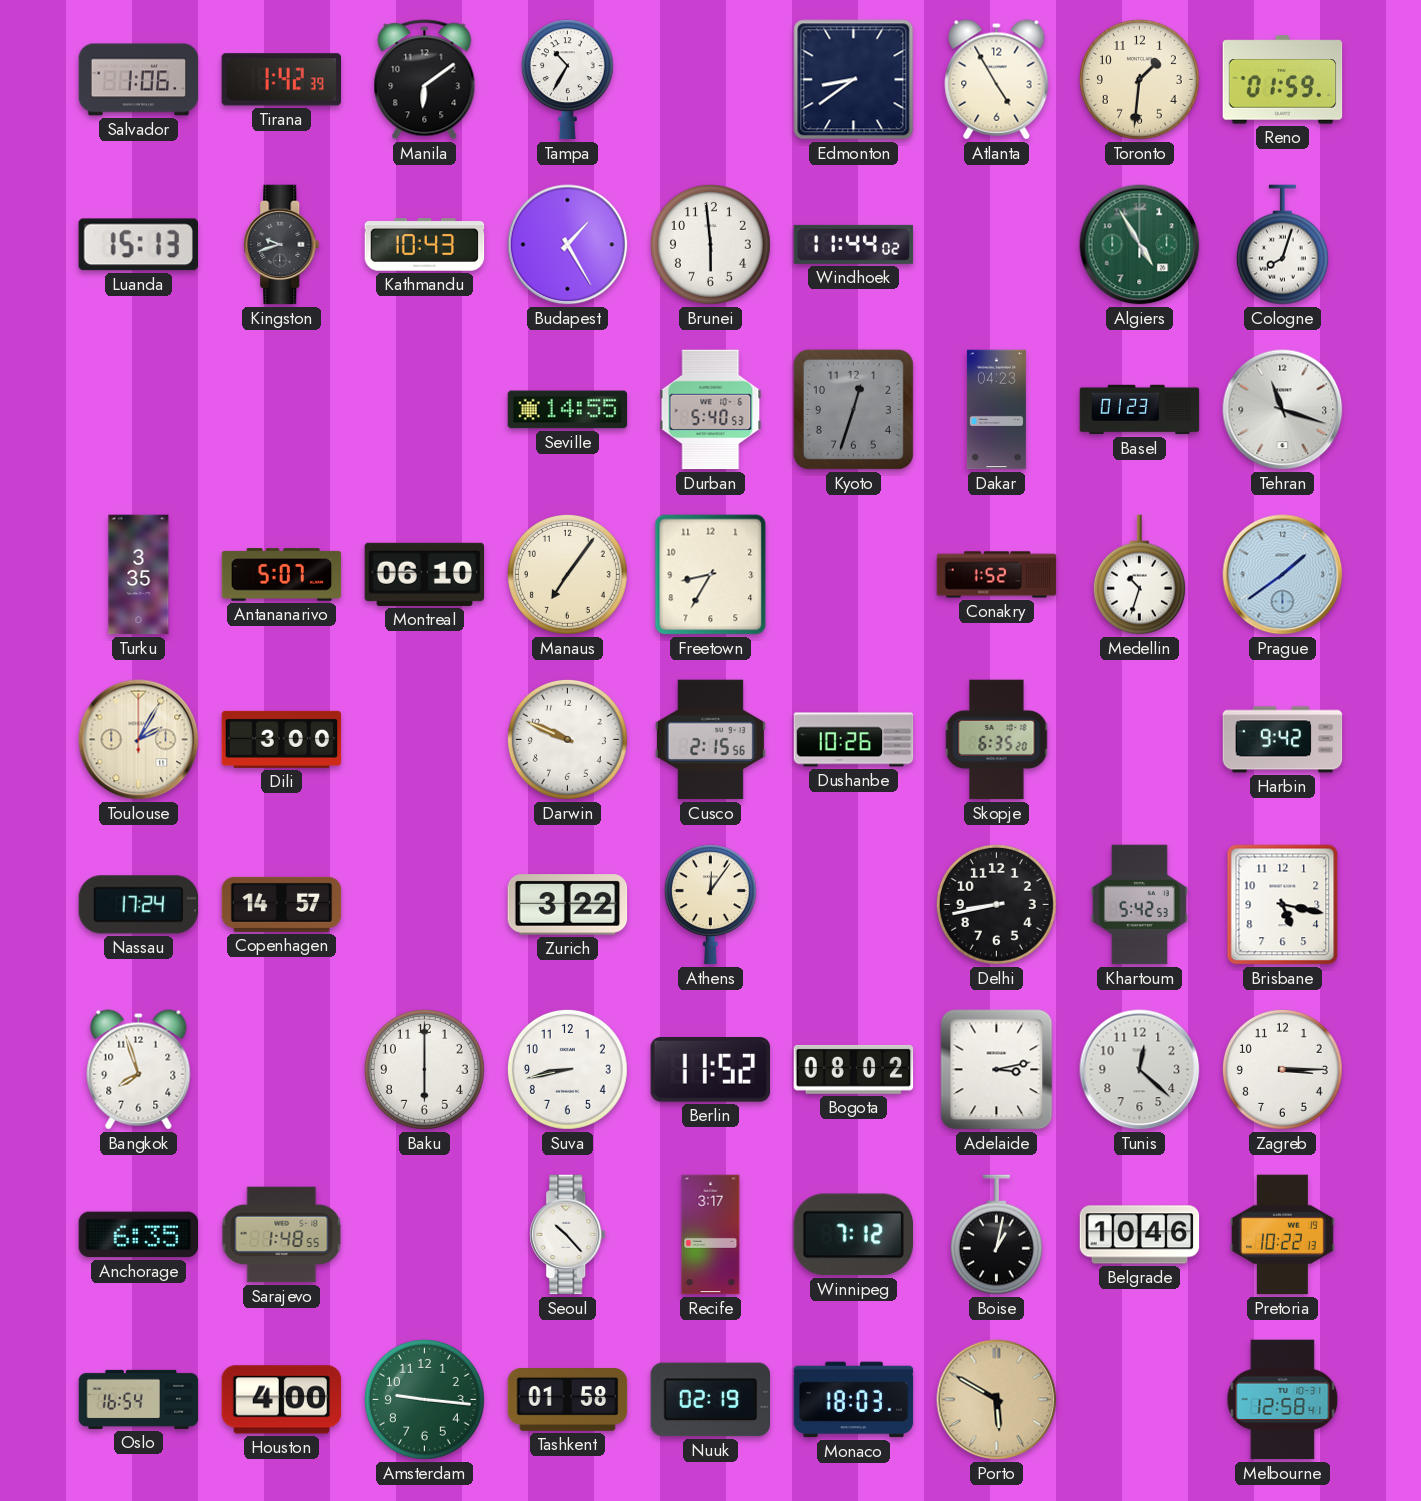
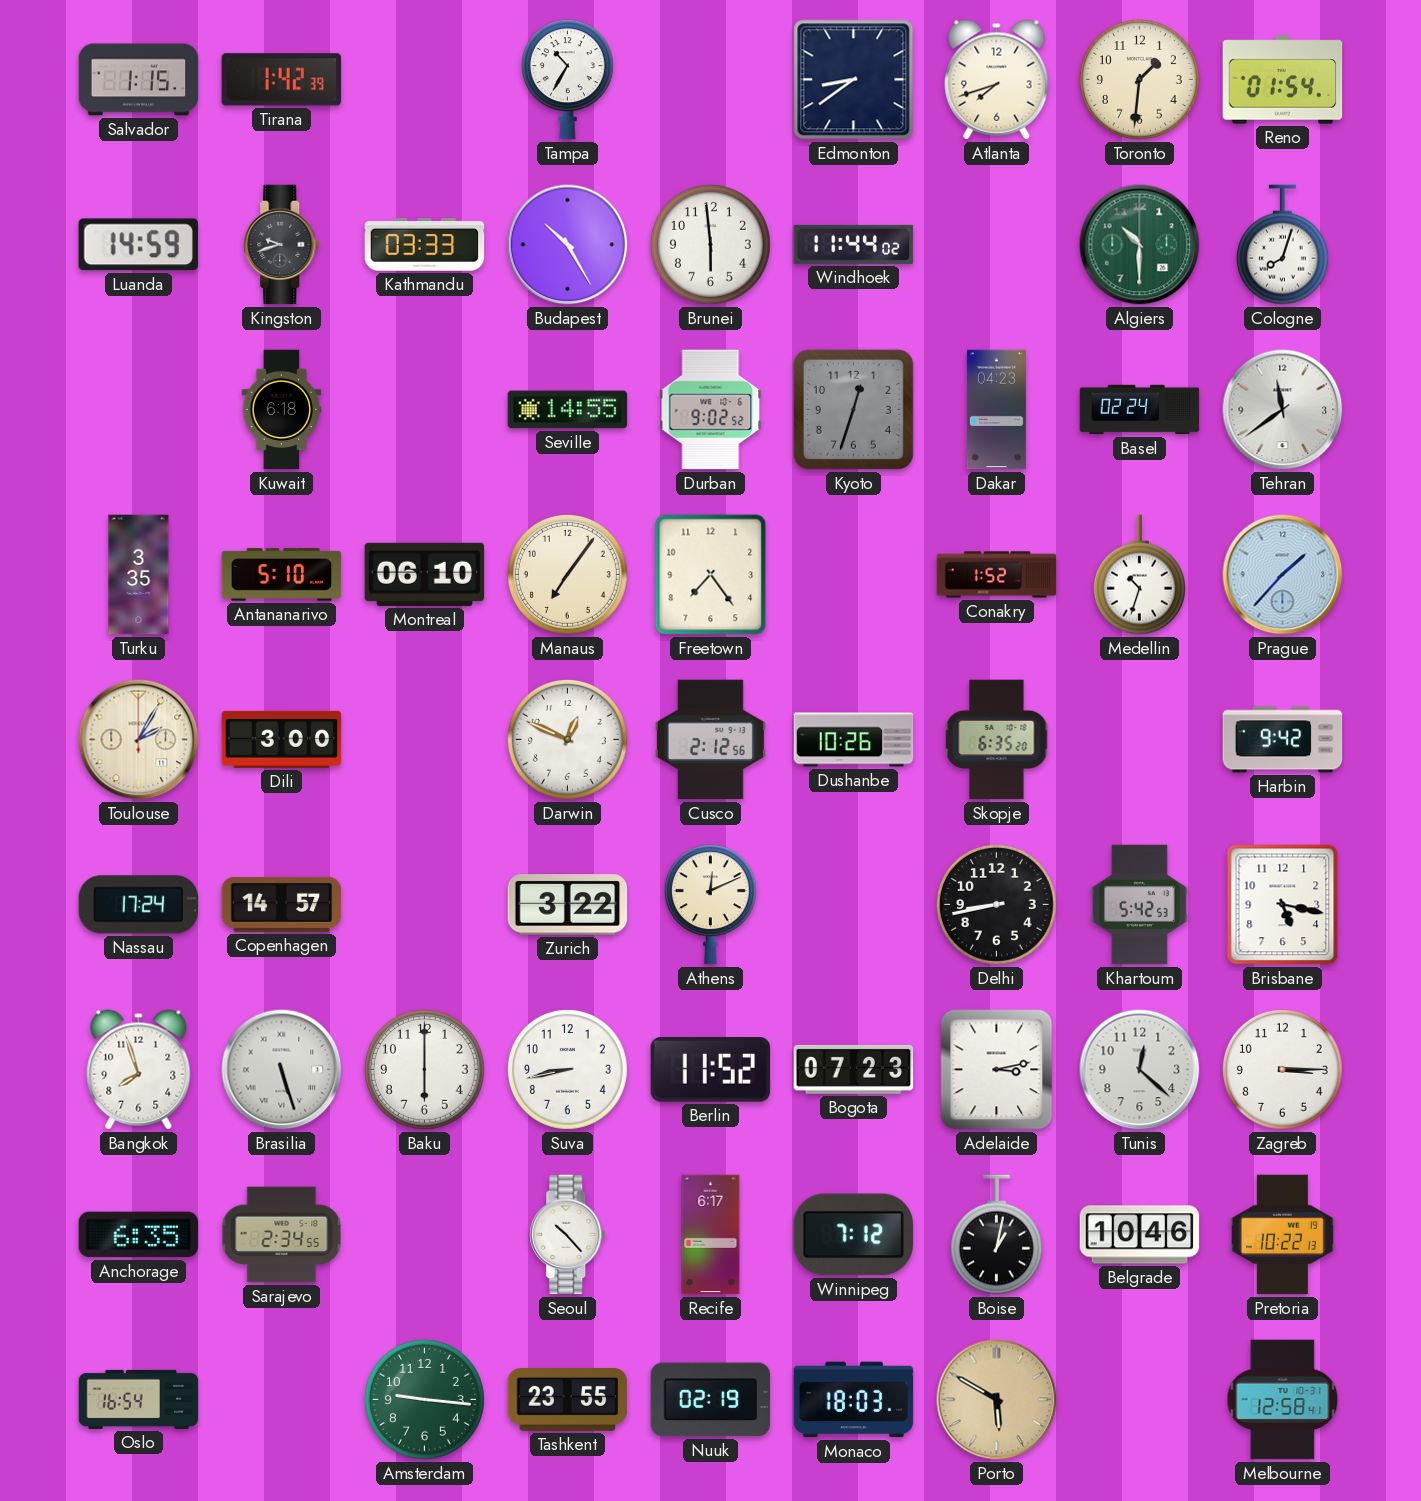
Salvador: 1:06 -> 1:15 (139, 80)
Manila: 6:09 -> none (425, 80)
Atlanta: 4:55 -> 7:42 (997, 80)
Reno: 01:59 -> 01:54 (1283, 80)
Luanda: 15:13 -> 14:59 (138, 245)
Kathmandu: 10:43 -> 03:33 (425, 245)
Budapest: 1:25 -> 10:25 (568, 245)
Algiers: 4:55 -> 10:30 (1140, 245)
Kuwait: none -> 6:18 (282, 410)
Durban: 5:40 -> 9:02 (711, 410)
Basel: 01:23 -> 02:24 (1140, 410)
Tehran: 11:18 -> 11:39 (1283, 410)
Antananarivo: 5:07 -> 5:10 (282, 575)
Freetown: 8:35 -> 7:24 (711, 575)
Prague: 1:39 -> 1:37 (1283, 575)
Darwin: 9:49 -> 12:49 (567, 739)
Cusco: 2:15 -> 2:12 (710, 740)
Athens: 12:06 -> 12:11 (710, 905)
Brasilia: none -> 5:27 (282, 1070)
Bogota: 08:02 -> 07:23 (854, 1069)
Sarajevo: 1:48 -> 2:34 (282, 1235)
Recife: 3:17 -> 6:17 (711, 1235)
Houston: 4:00 -> none (282, 1400)
Tashkent: 01:58 -> 23:55 (568, 1400)
